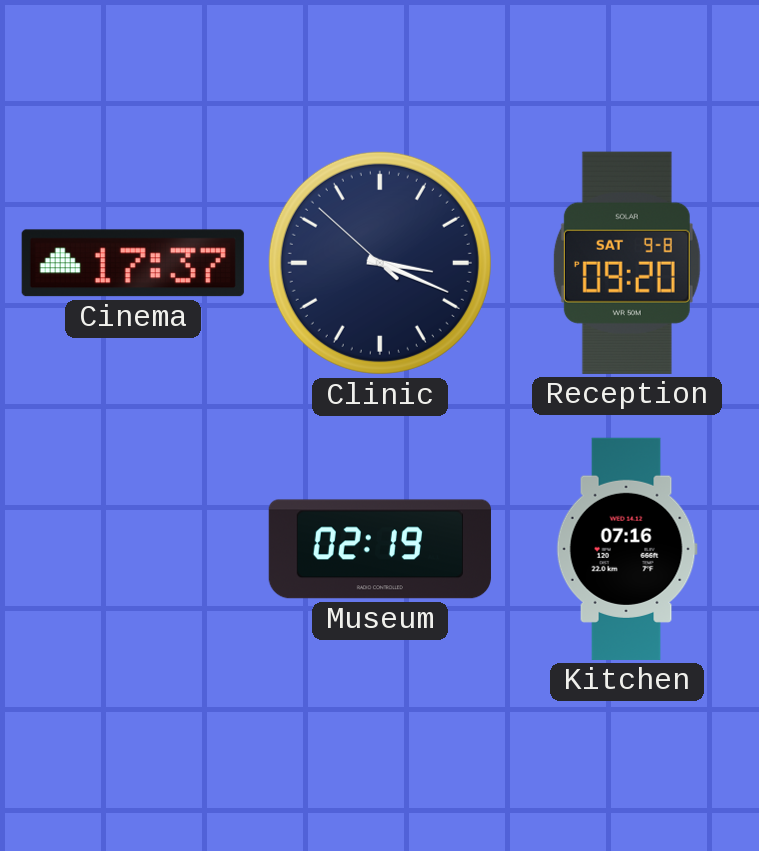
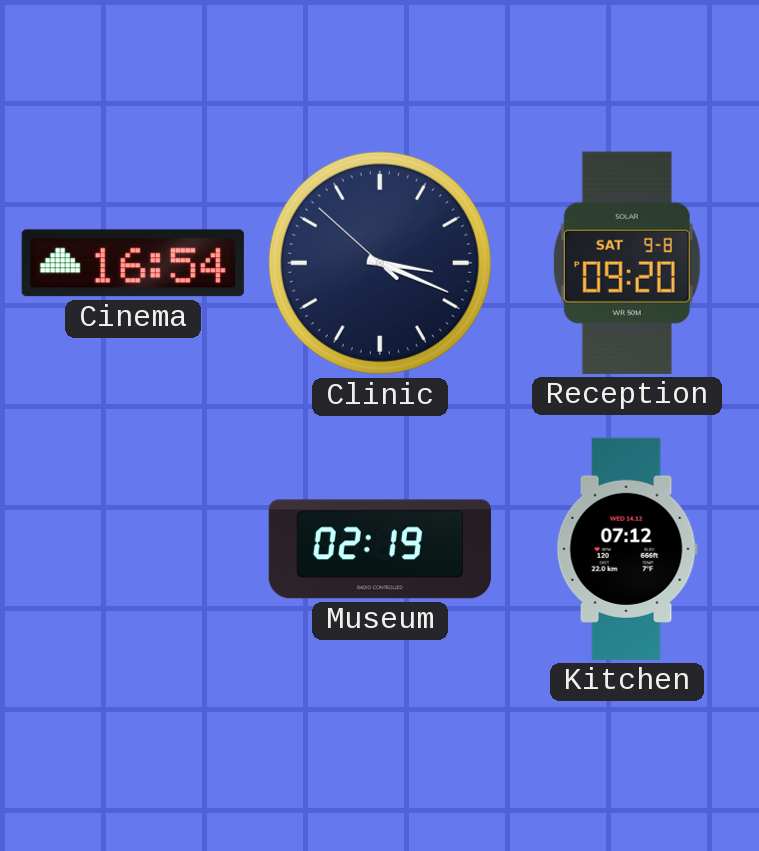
Cinema: 17:37 -> 16:54 (133, 263)
Kitchen: 07:16 -> 07:12 (627, 549)
